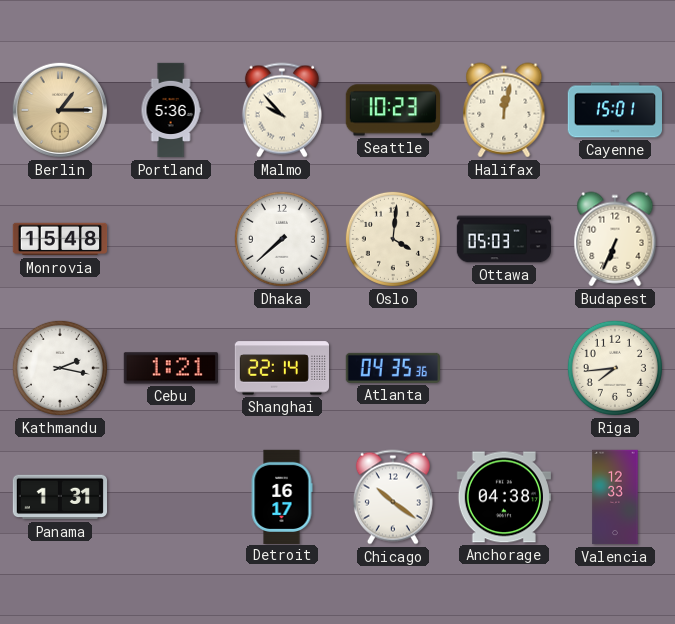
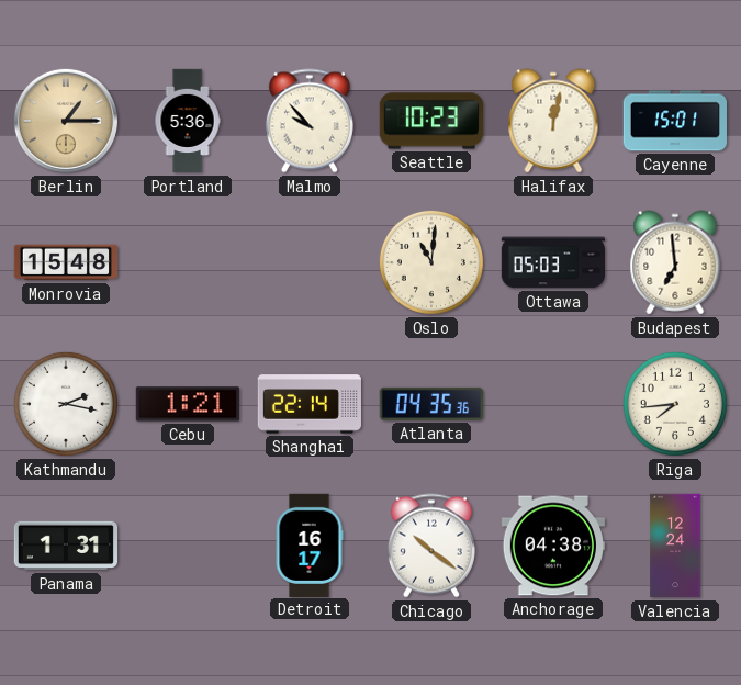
Dhaka: 7:38 -> none (282, 239)
Oslo: 4:01 -> 11:01 (431, 262)
Budapest: 6:34 -> 6:59 (675, 262)
Valencia: 12:33 -> 12:24 (675, 546)
